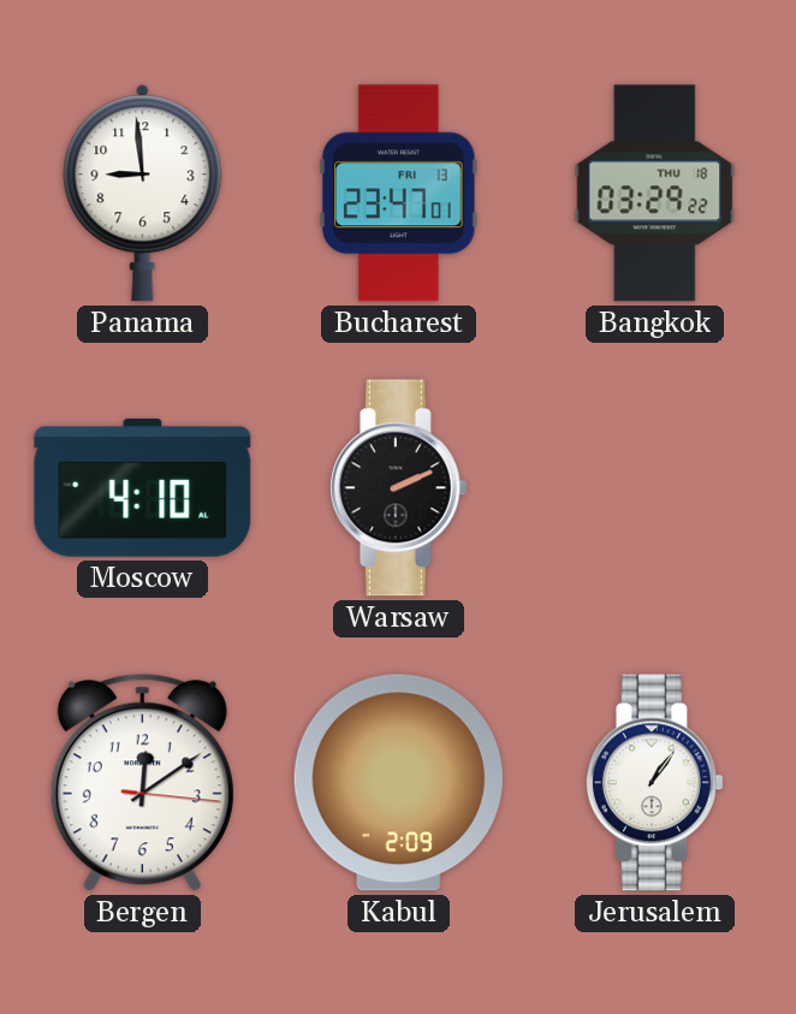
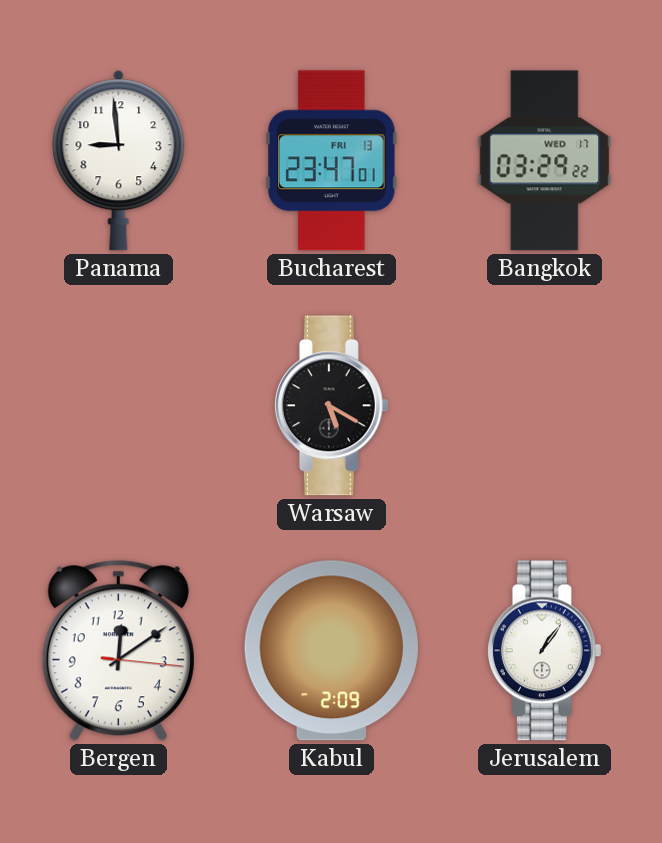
Bangkok date: THU 18 -> WED 17 (545, 161)
Moscow: 4:10 -> none (143, 488)
Warsaw: 2:11 -> 5:20 (331, 406)
